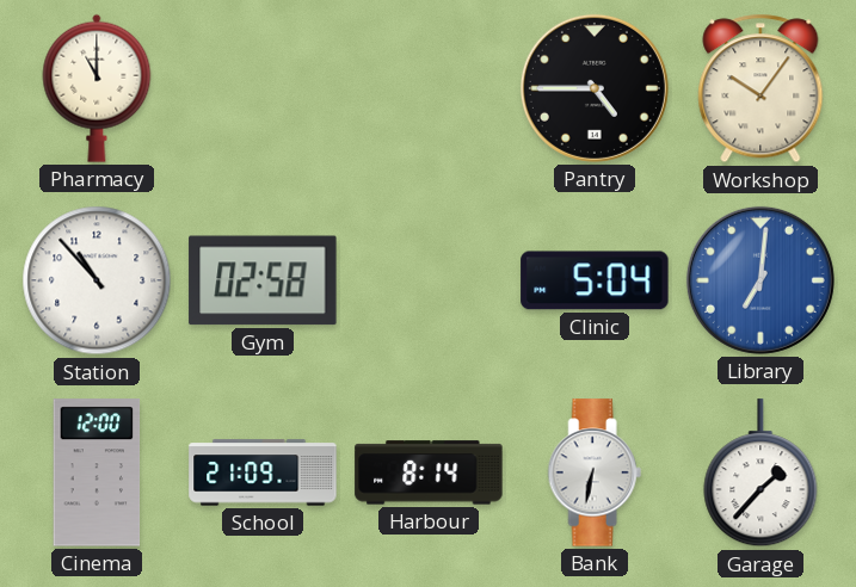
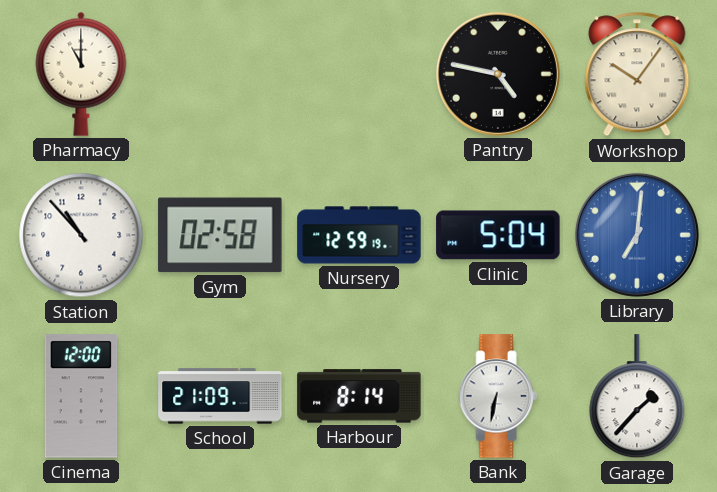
Pantry: 4:45 -> 4:47 (498, 74)
Nursery: none -> 12:59 (359, 235)
